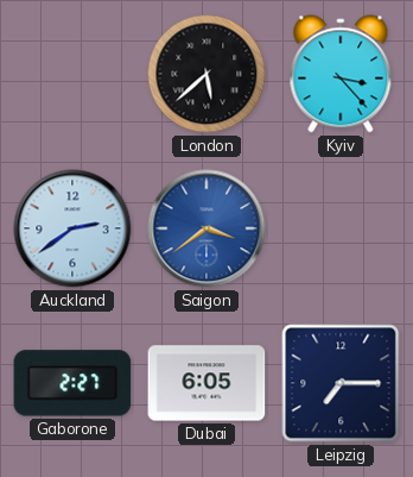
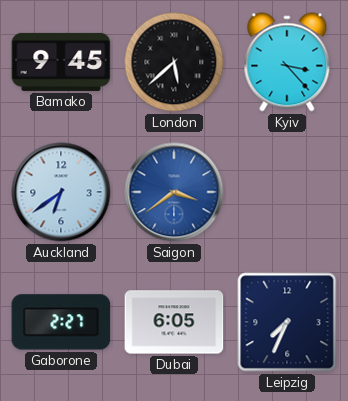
Bamako: none -> 9:45 (61, 62)
Auckland: 2:39 -> 6:39 (61, 192)
Leipzig: 7:15 -> 7:34 (287, 322)
